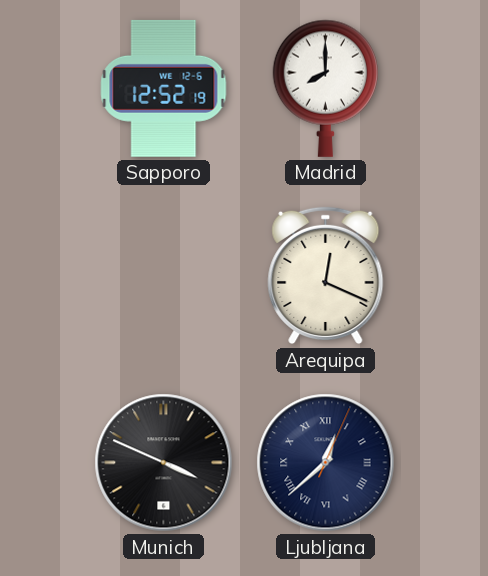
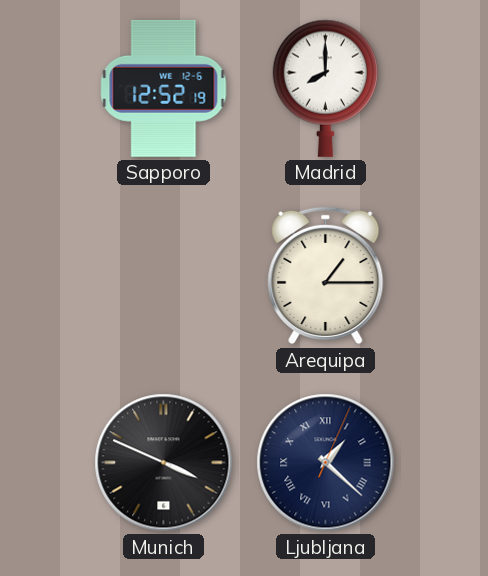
Arequipa: 12:19 -> 1:15 (326, 276)
Ljubljana: 12:38 -> 1:22 (326, 463)
